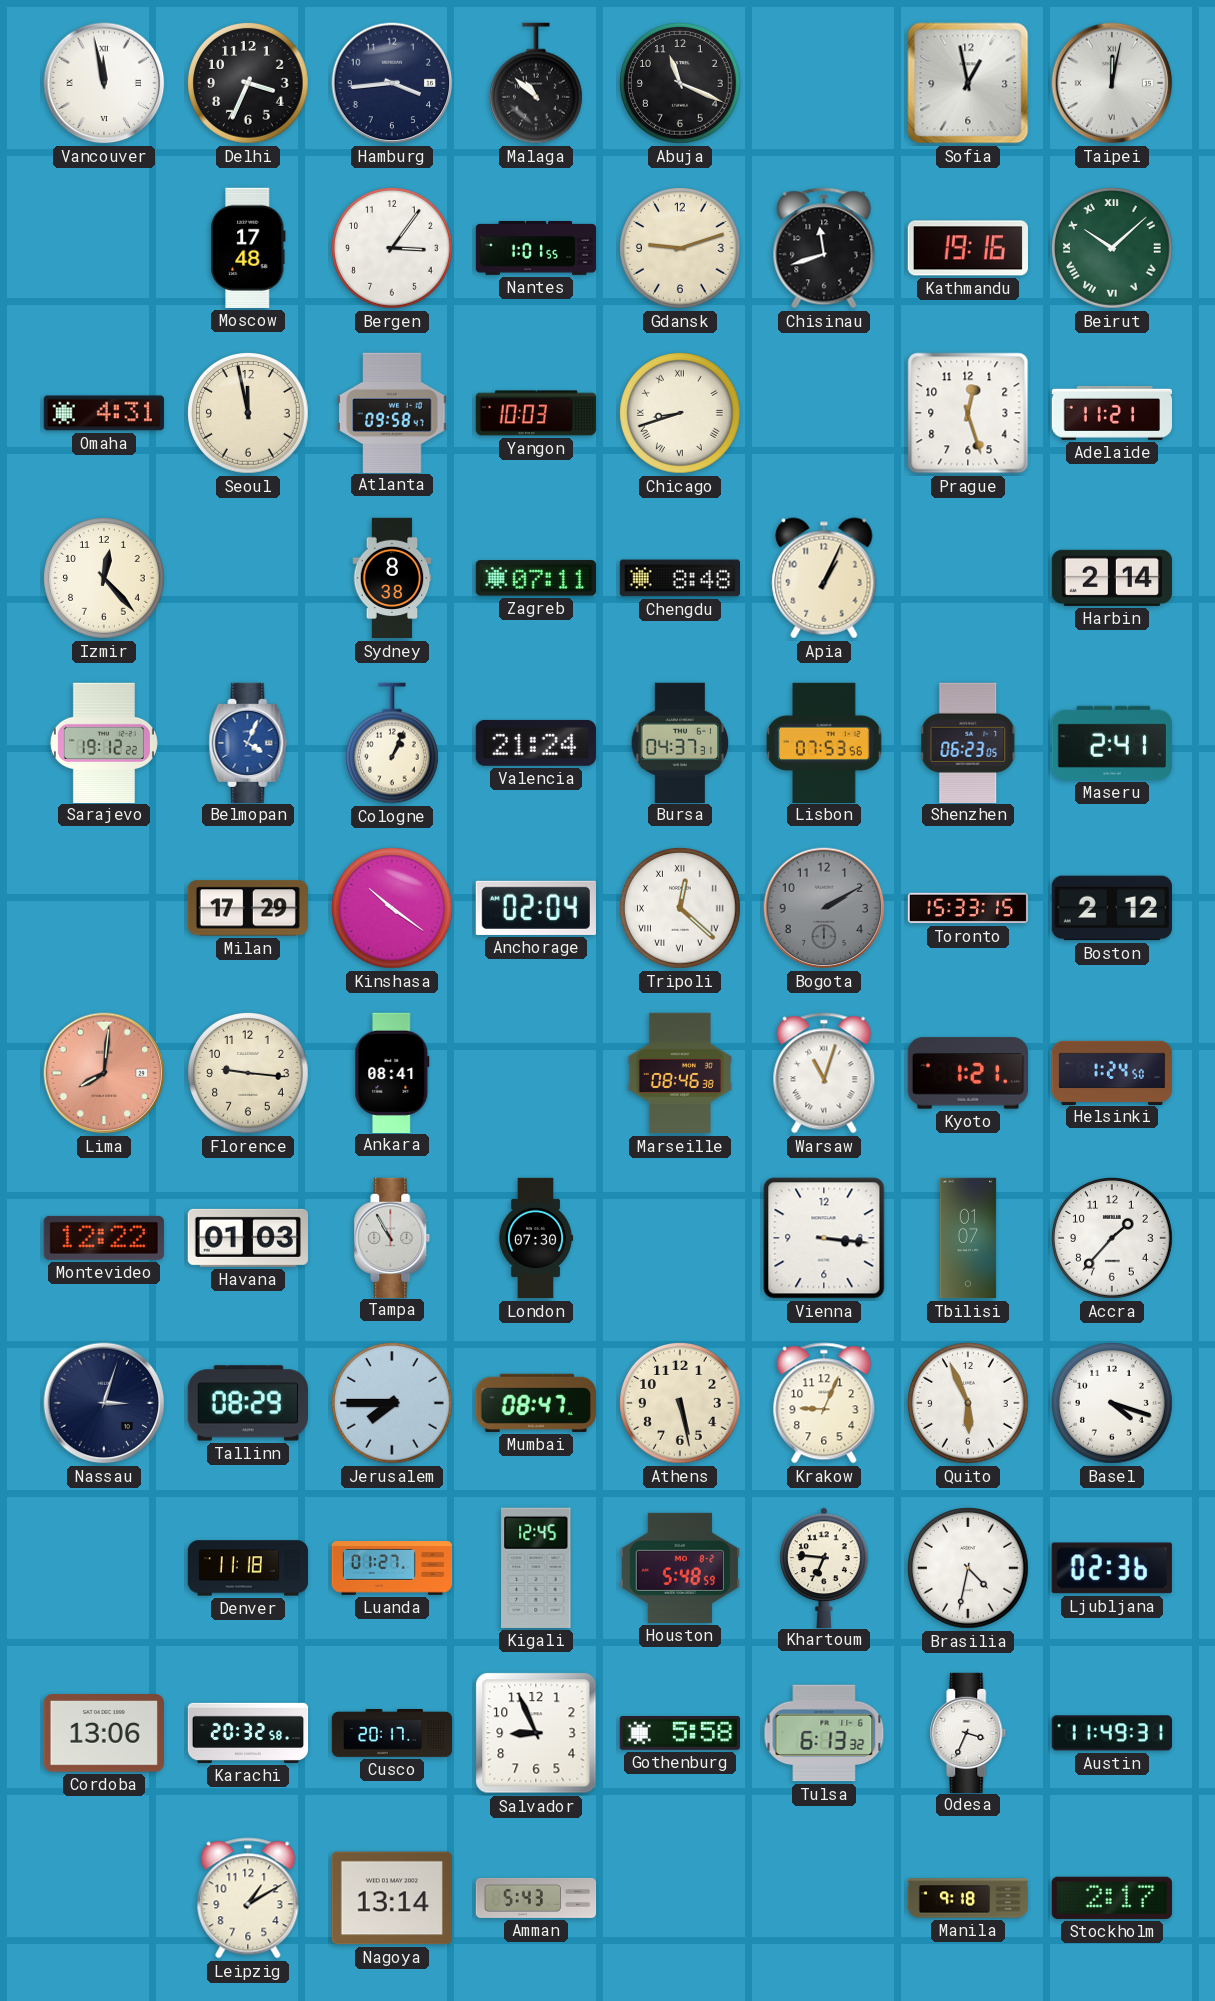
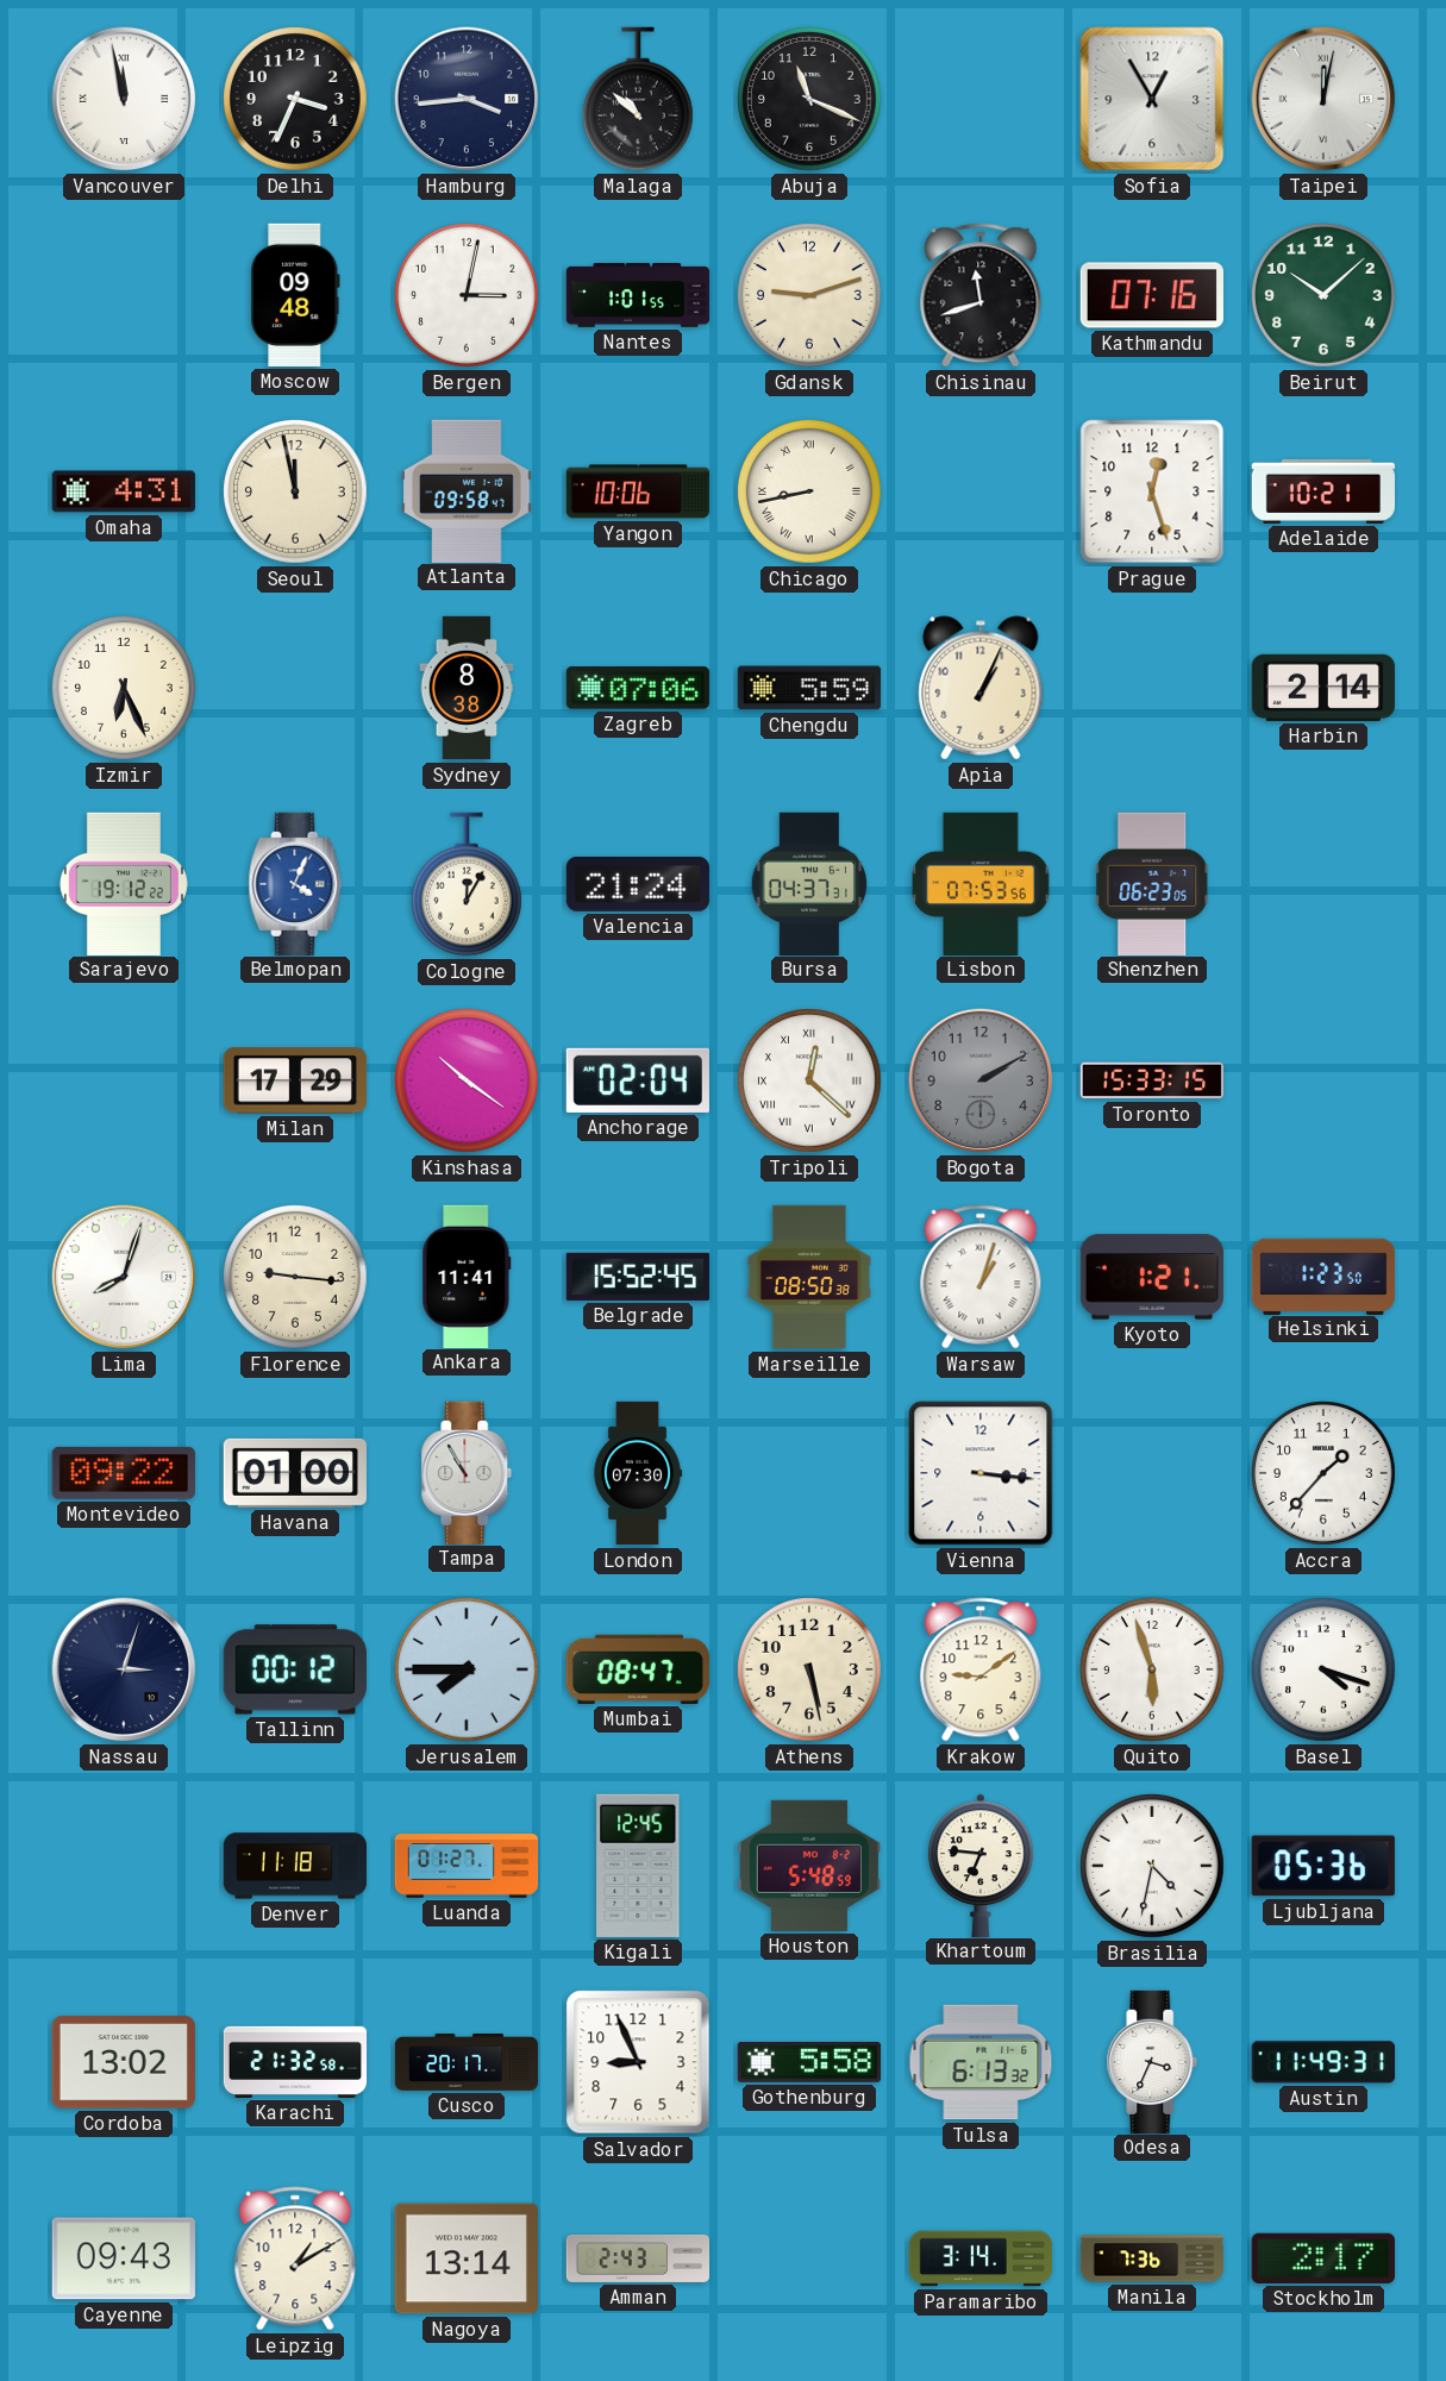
Sofia: 12:58 -> 12:55 (1152, 99)
Moscow: 17:48 -> 09:48 (295, 295)
Bergen: 3:06 -> 3:02 (468, 296)
Kathmandu: 19:16 -> 07:16 (1152, 295)
Beirut numerals: Roman -> Arabic (1325, 296)
Yangon: 10:03 -> 10:06 (637, 491)
Chicago: 8:42 -> 8:43 (810, 493)
Adelaide: 11:21 -> 10:21 (1322, 491)
Izmir: 12:23 -> 6:26 (125, 689)
Zagreb: 07:11 -> 07:06 (638, 688)
Chengdu: 8:48 -> 5:59 (808, 688)
Cologne: 1:04 -> 12:05 (467, 884)
Maseru: 2:41 -> none (1112, 743)
Boston: 2:12 -> none (1112, 908)
Lima: 8:01 -> 8:03 (124, 1277)
Lima dial: salmon -> white (124, 1277)
Ankara: 08:41 -> 11:41 (467, 1276)
Belgrade: none -> 15:52 (638, 1277)
Marseille: 08:46 -> 08:50 (809, 1277)
Warsaw: 11:03 -> 1:03 (981, 1277)
Helsinki: 1:24 -> 1:23 (1323, 1276)
Montevideo: 12:22 -> 09:22 (124, 1473)
Havana: 01:03 -> 01:00 (295, 1473)
Tbilisi: 01:07 -> none (968, 1238)
Tallinn: 08:29 -> 00:12 (294, 1669)
Krakow: 9:04 -> 9:09 (981, 1669)
Quito: 5:56 -> 5:57 (1153, 1671)
Ljubljana: 02:36 -> 05:36 (1323, 1866)
Cordoba: 13:06 -> 13:02 (124, 2063)
Karachi: 20:32 -> 21:32 (295, 2062)
Cayenne: none -> 09:43 (124, 2258)
Amman: 5:43 -> 2:43 (638, 2258)
Paramaribo: none -> 3:14 (981, 2258)
Manila: 9:18 -> 7:36 (1152, 2258)
